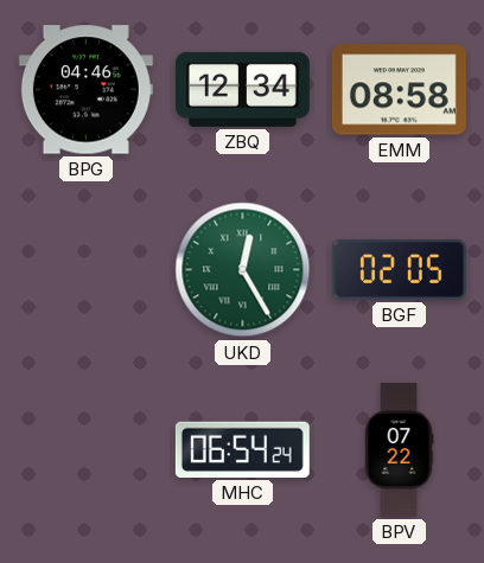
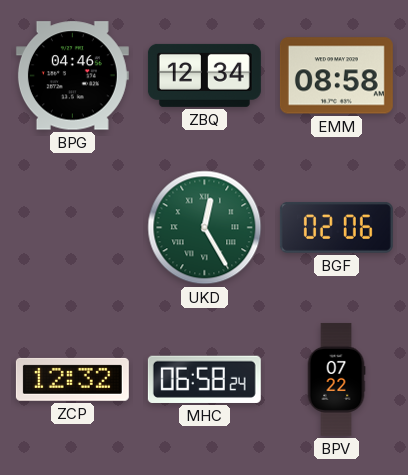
BGF: 02:05 -> 02:06 (336, 228)
ZCP: none -> 12:32 (72, 379)
MHC: 06:54 -> 06:58 (204, 379)
